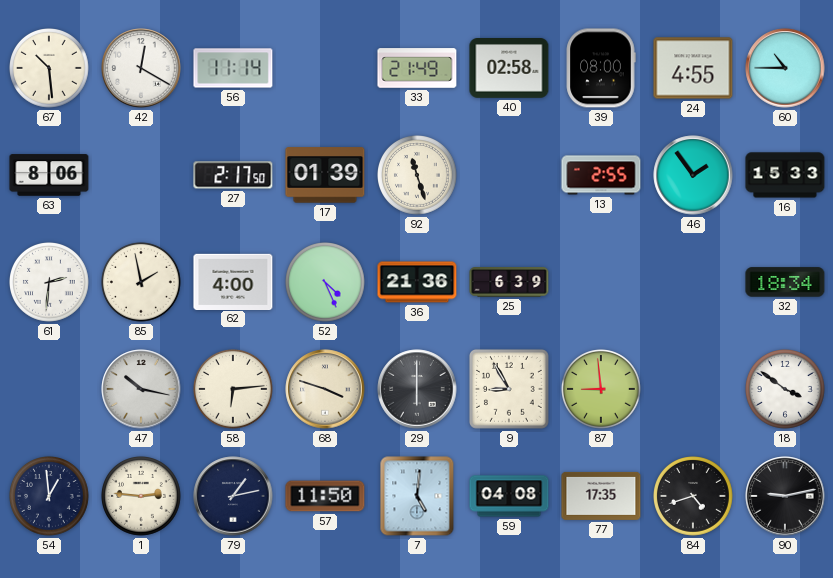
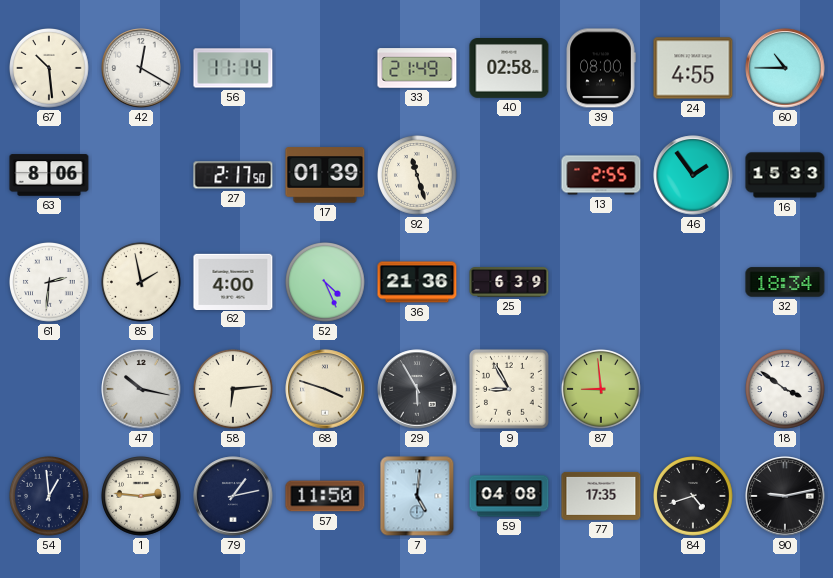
29: 6:00 -> 5:55 (417, 389)
